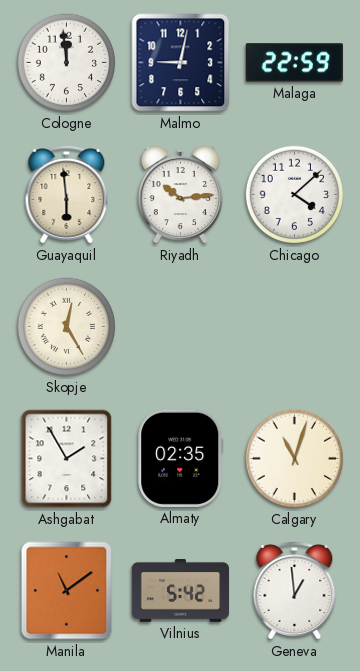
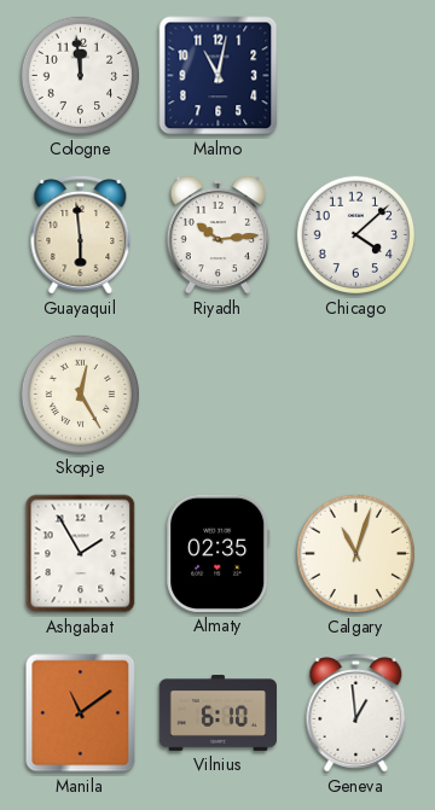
Malmo: 9:02 -> 11:02 (219, 76)
Malaga: 22:59 -> none (294, 63)
Vilnius: 5:42 -> 6:10 (219, 713)
